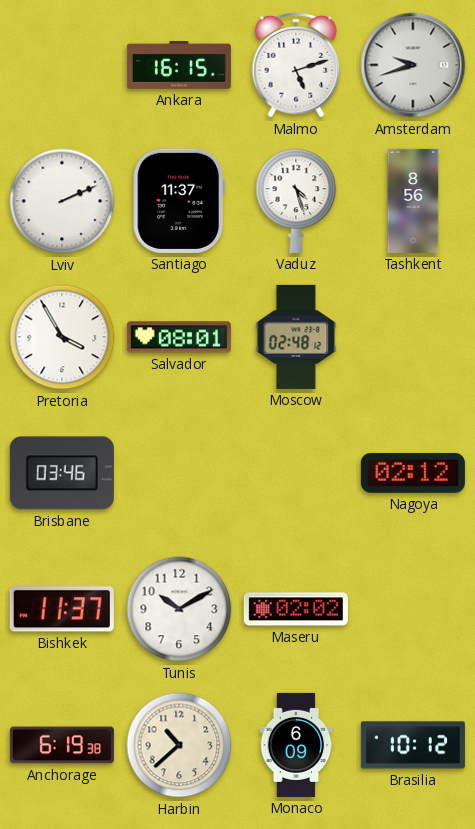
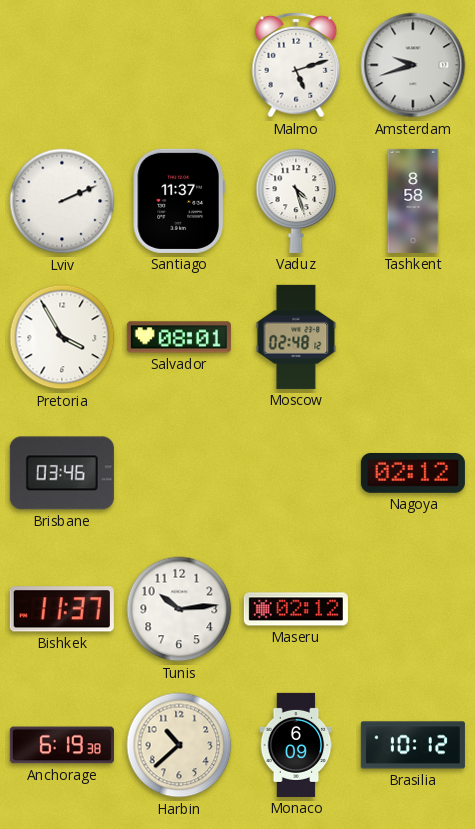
Ankara: 16:15 -> none (179, 66)
Tashkent: 8:56 -> 8:58 (413, 201)
Tunis: 10:10 -> 10:14 (179, 609)
Maseru: 02:02 -> 02:12 (296, 609)
